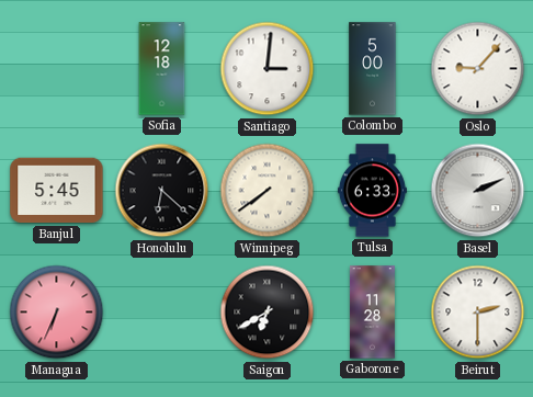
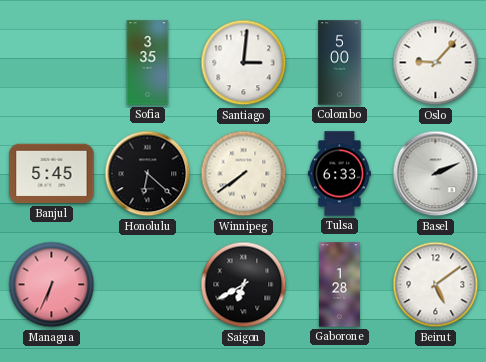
Sofia: 12:18 -> 3:35 (148, 63)
Gaborone: 11:28 -> 1:28 (339, 285)
Beirut: 2:30 -> 5:09 (436, 285)
